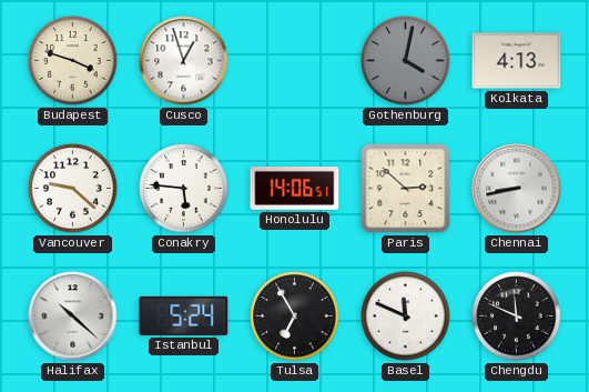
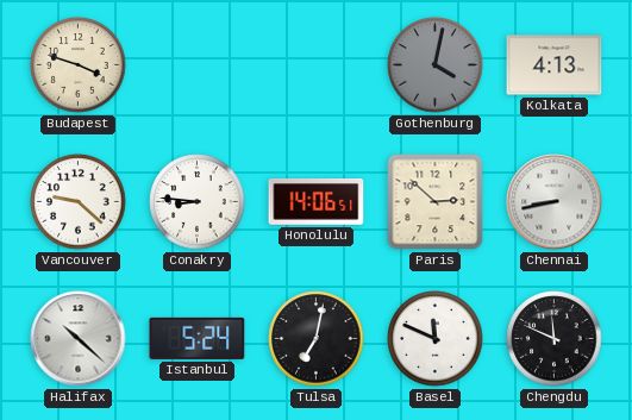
Cusco: 12:57 -> none (184, 61)
Conakry: 5:46 -> 8:46 (198, 202)
Tulsa: 6:55 -> 7:02 (317, 339)
